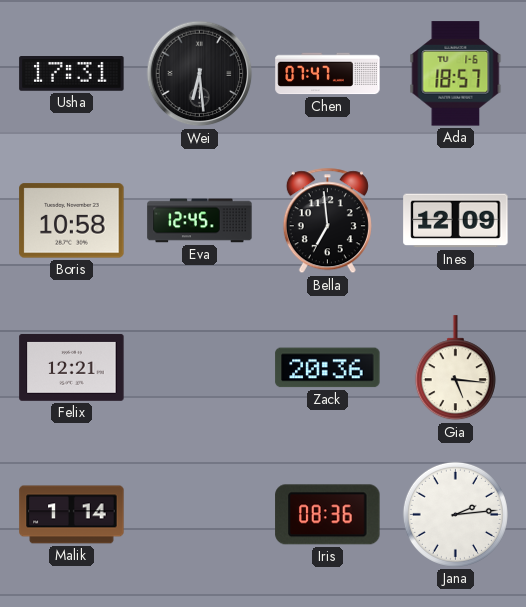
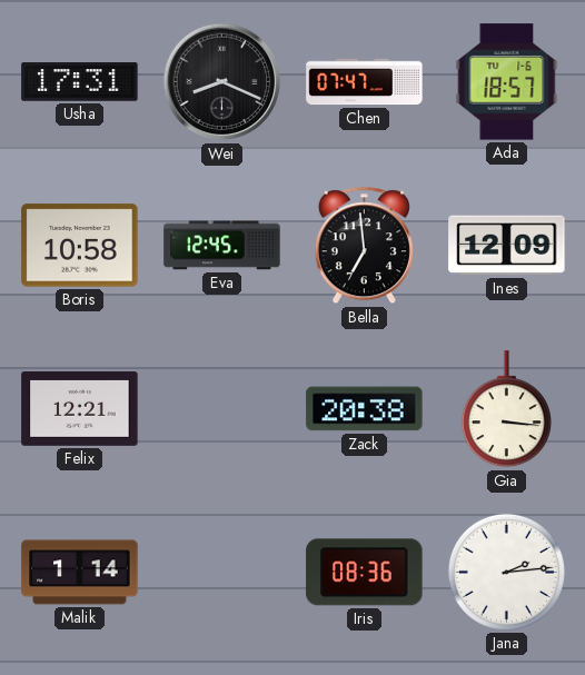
Wei: 6:29 -> 8:19 (222, 82)
Zack: 20:36 -> 20:38 (365, 409)
Gia: 5:16 -> 3:16 (506, 409)
